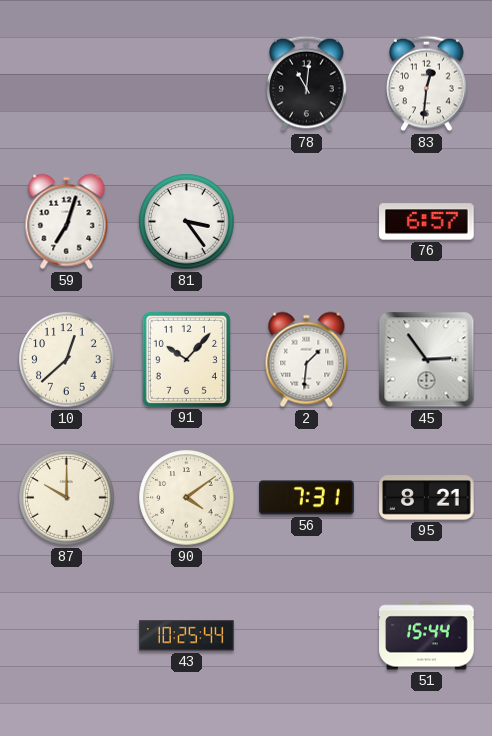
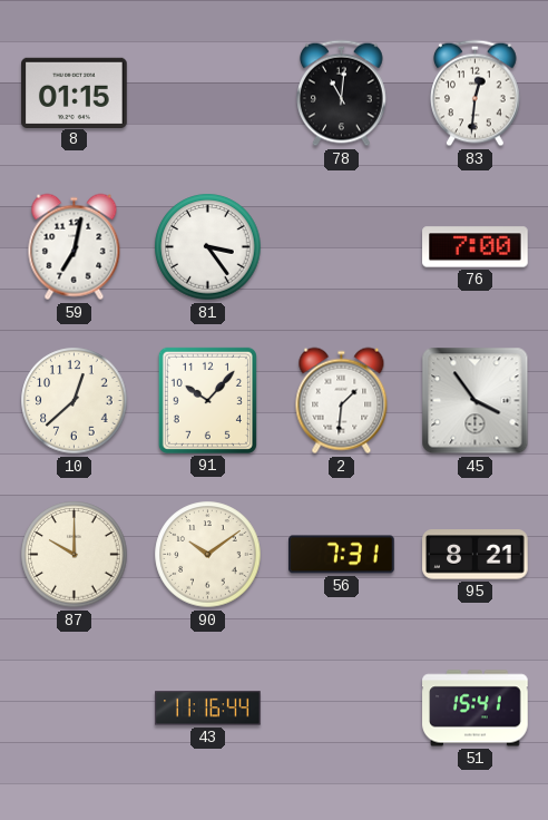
8: none -> 01:15 (75, 92)
59: 7:03 -> 7:02 (75, 247)
76: 6:57 -> 7:00 (476, 247)
45: 2:54 -> 3:54 (476, 401)
90: 4:09 -> 10:09 (208, 555)
43: 10:25 -> 11:16 (208, 709)
51: 15:44 -> 15:41 (476, 709)
